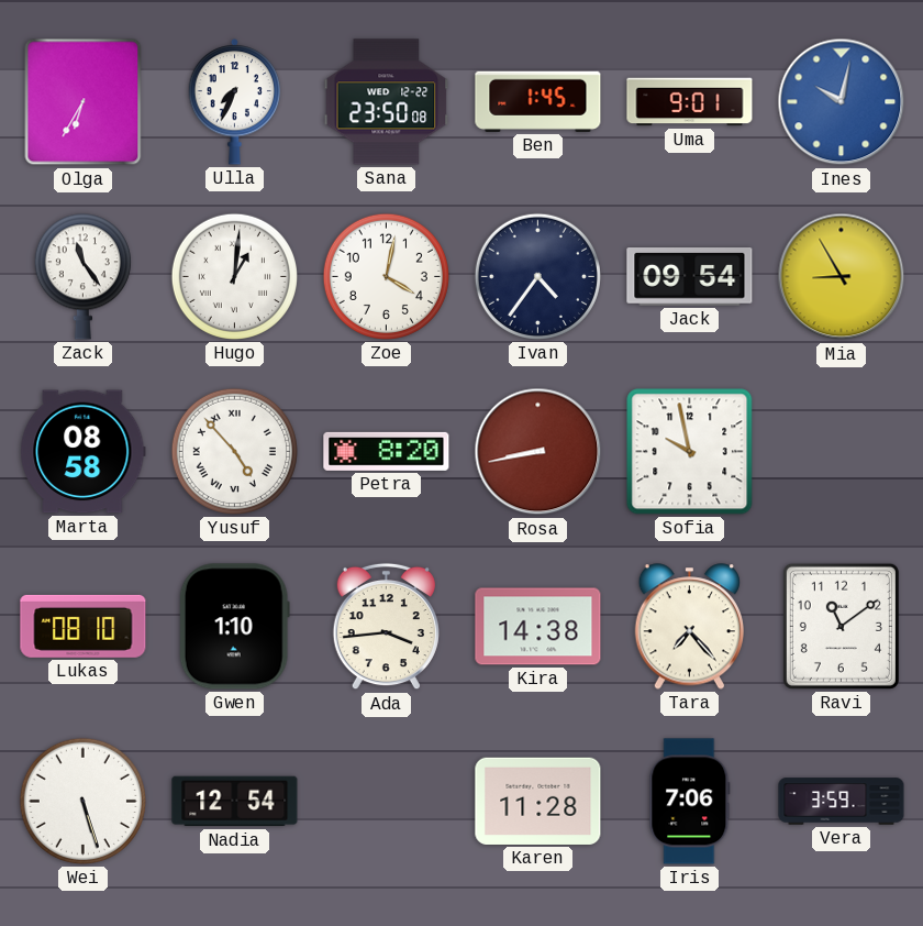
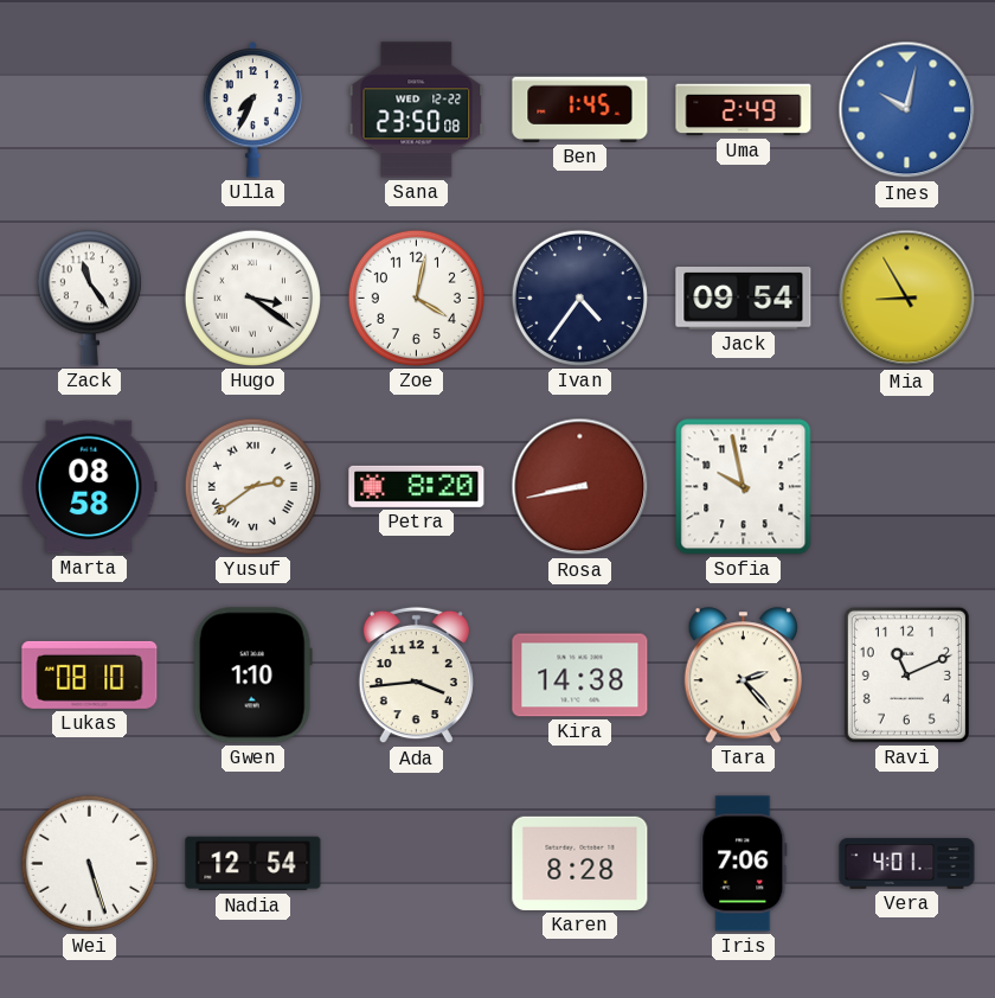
Olga: 6:35 -> none (84, 102)
Uma: 9:01 -> 2:49 (744, 110)
Hugo: 1:01 -> 3:21 (252, 298)
Yusuf: 4:53 -> 2:39 (252, 486)
Tara: 7:23 -> 2:23 (743, 676)
Ravi: 11:09 -> 11:11 (906, 674)
Karen: 11:28 -> 8:28 (580, 863)
Vera: 3:59 -> 4:01 (907, 864)
